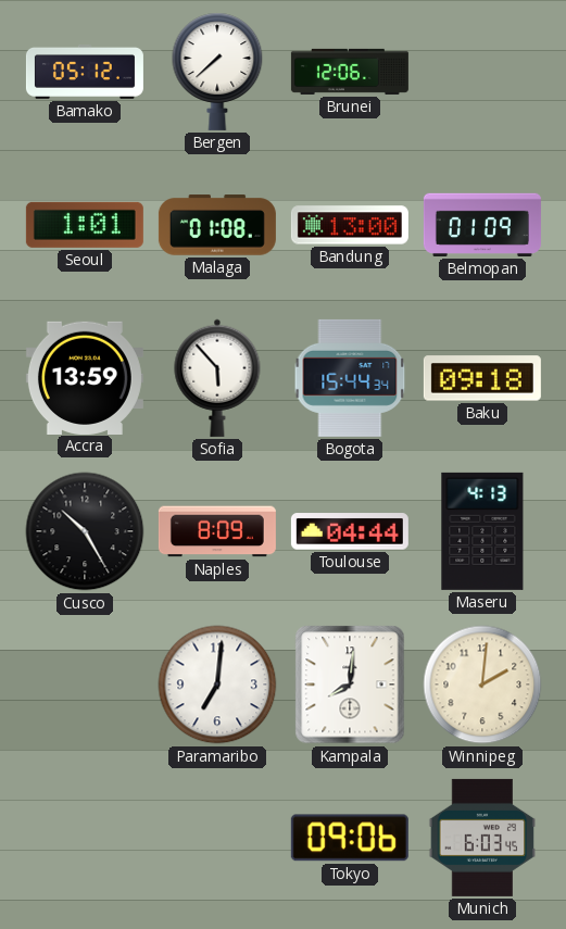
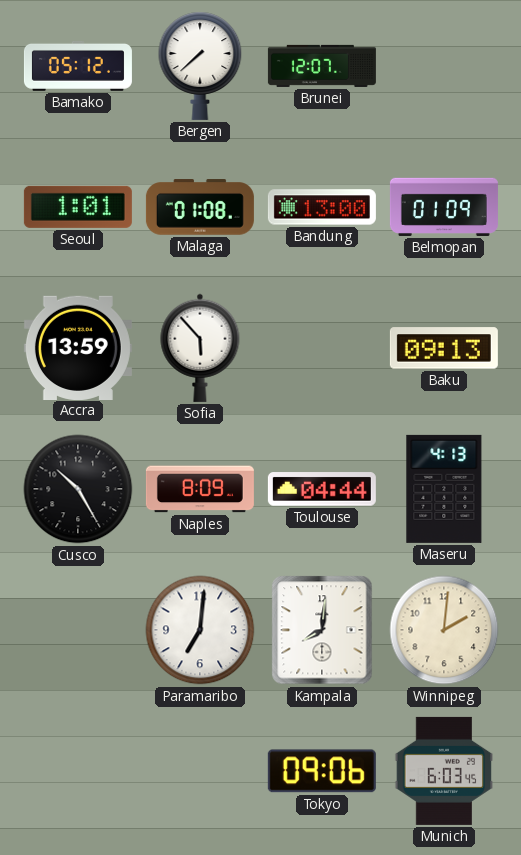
Brunei: 12:06 -> 12:07 (322, 66)
Bogota: 15:44 -> none (350, 378)
Baku: 09:18 -> 09:13 (444, 348)
